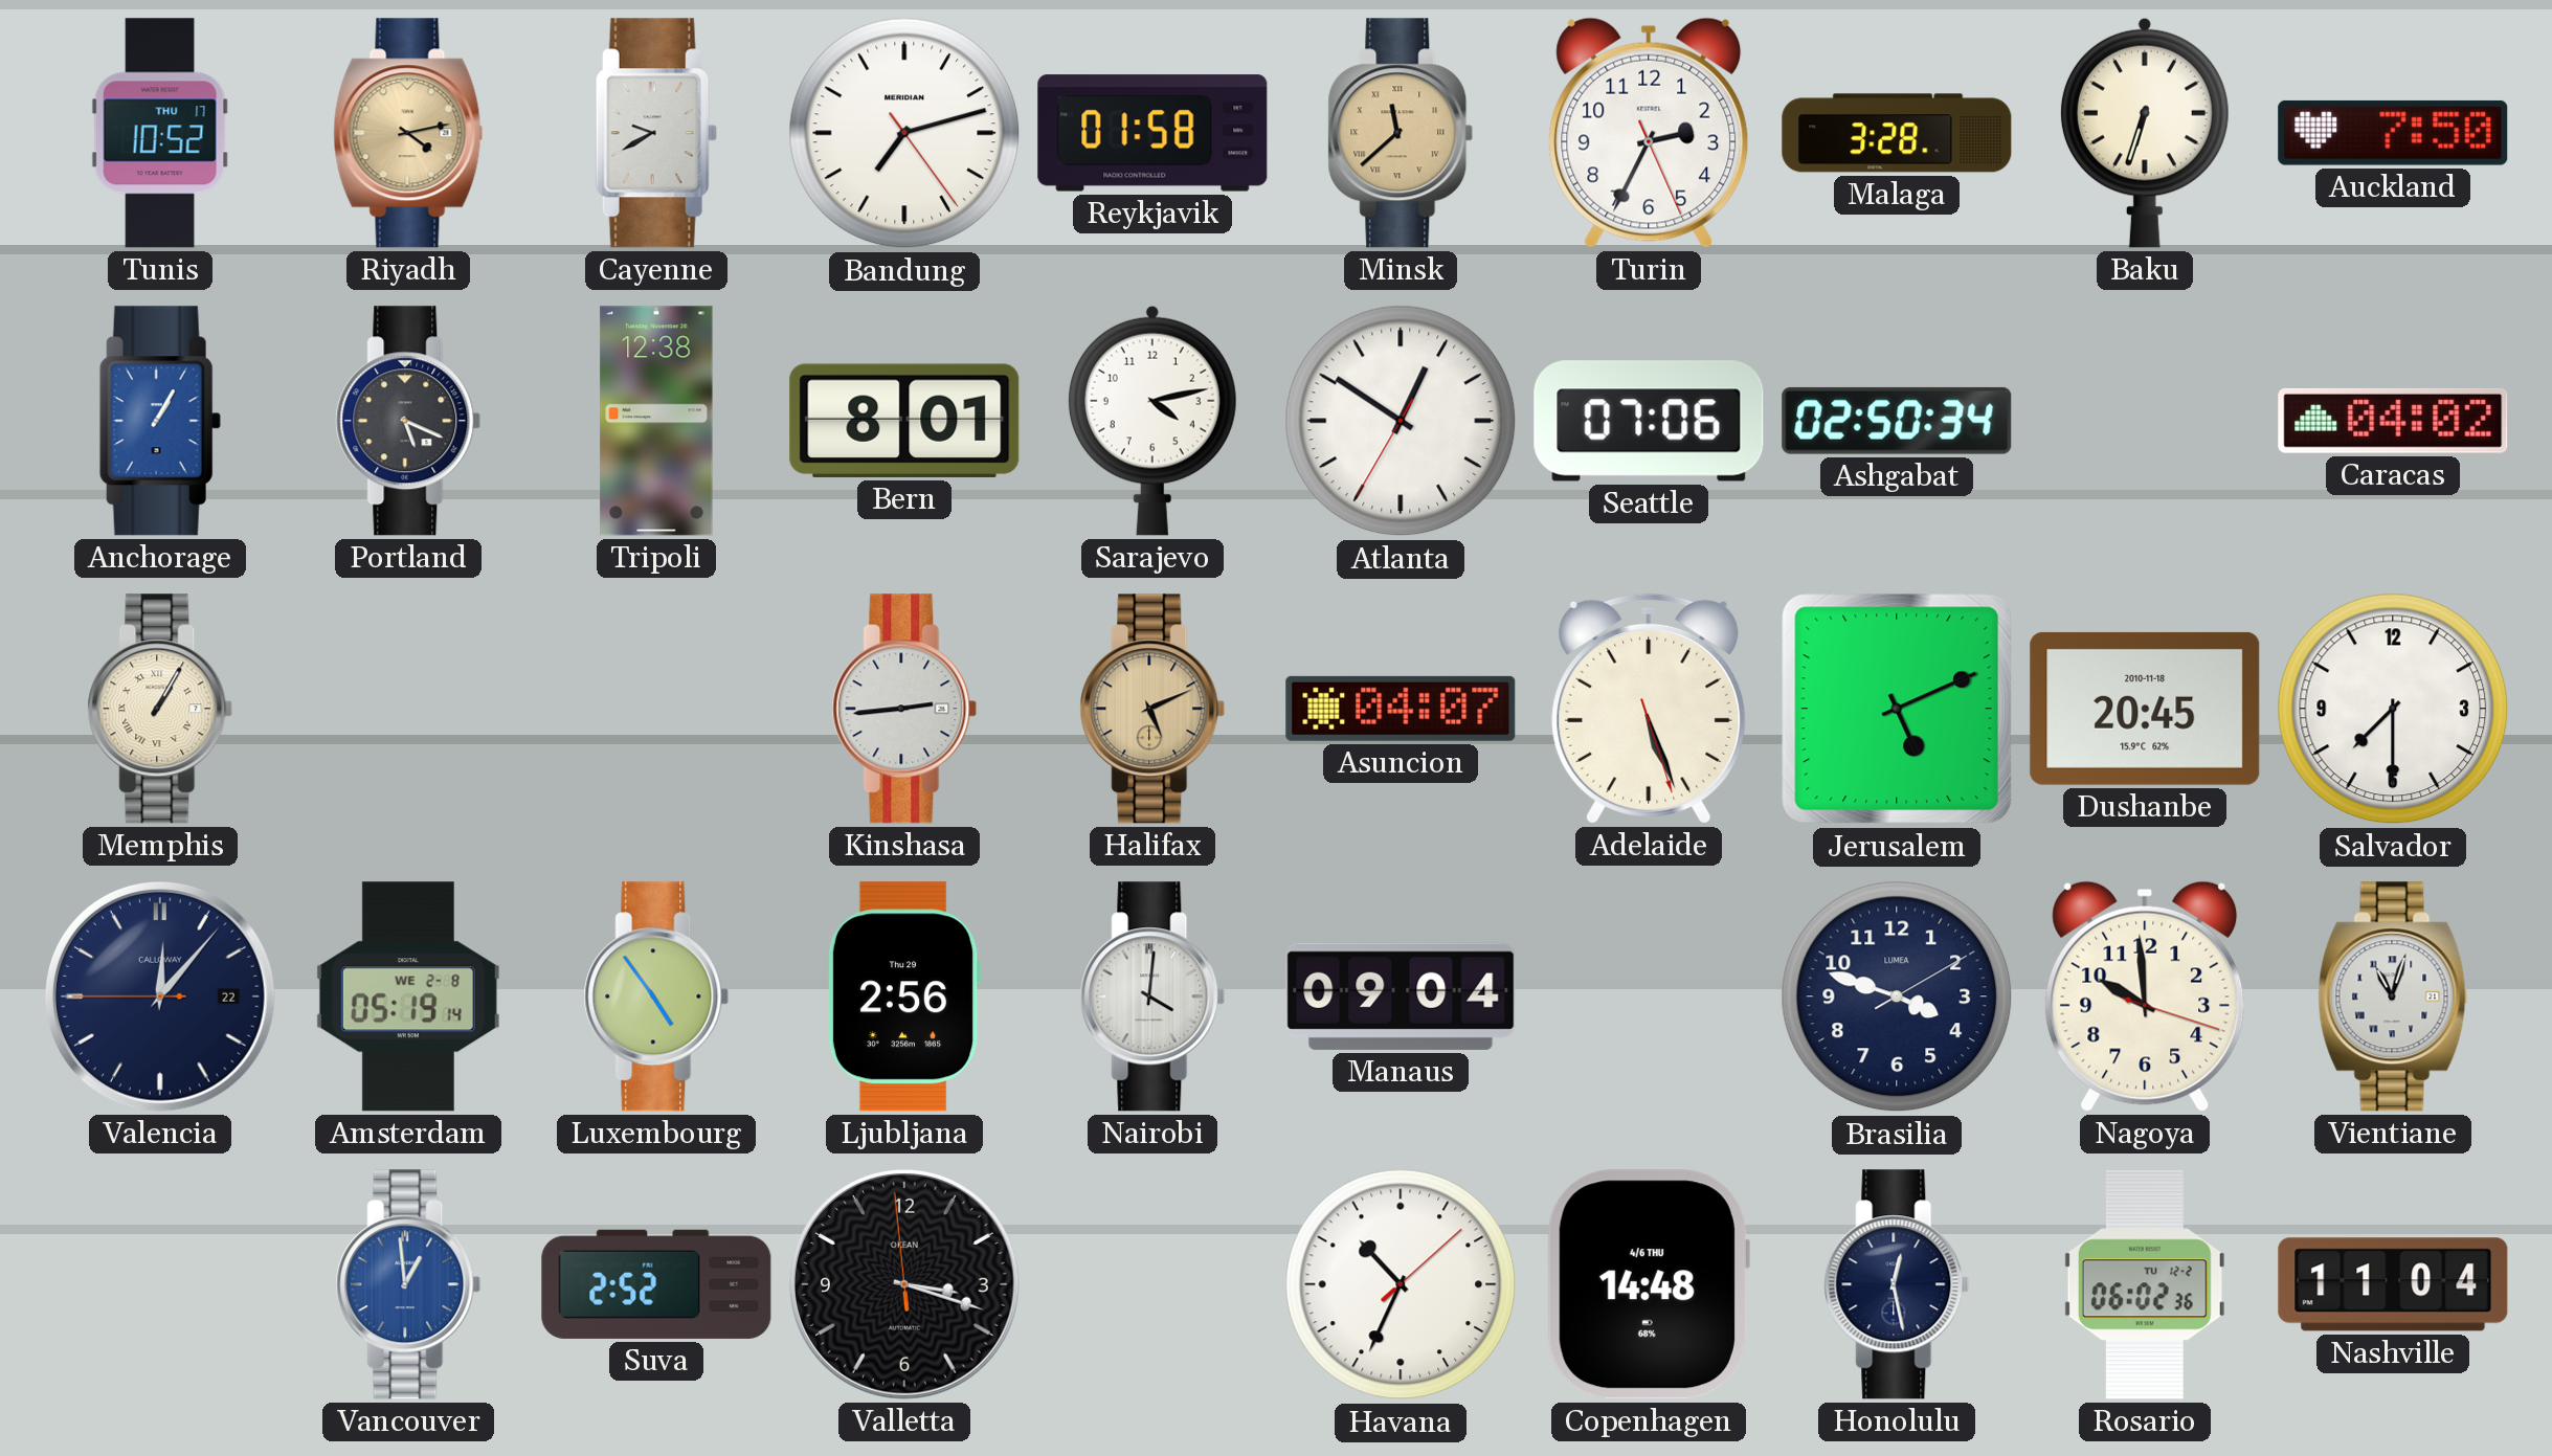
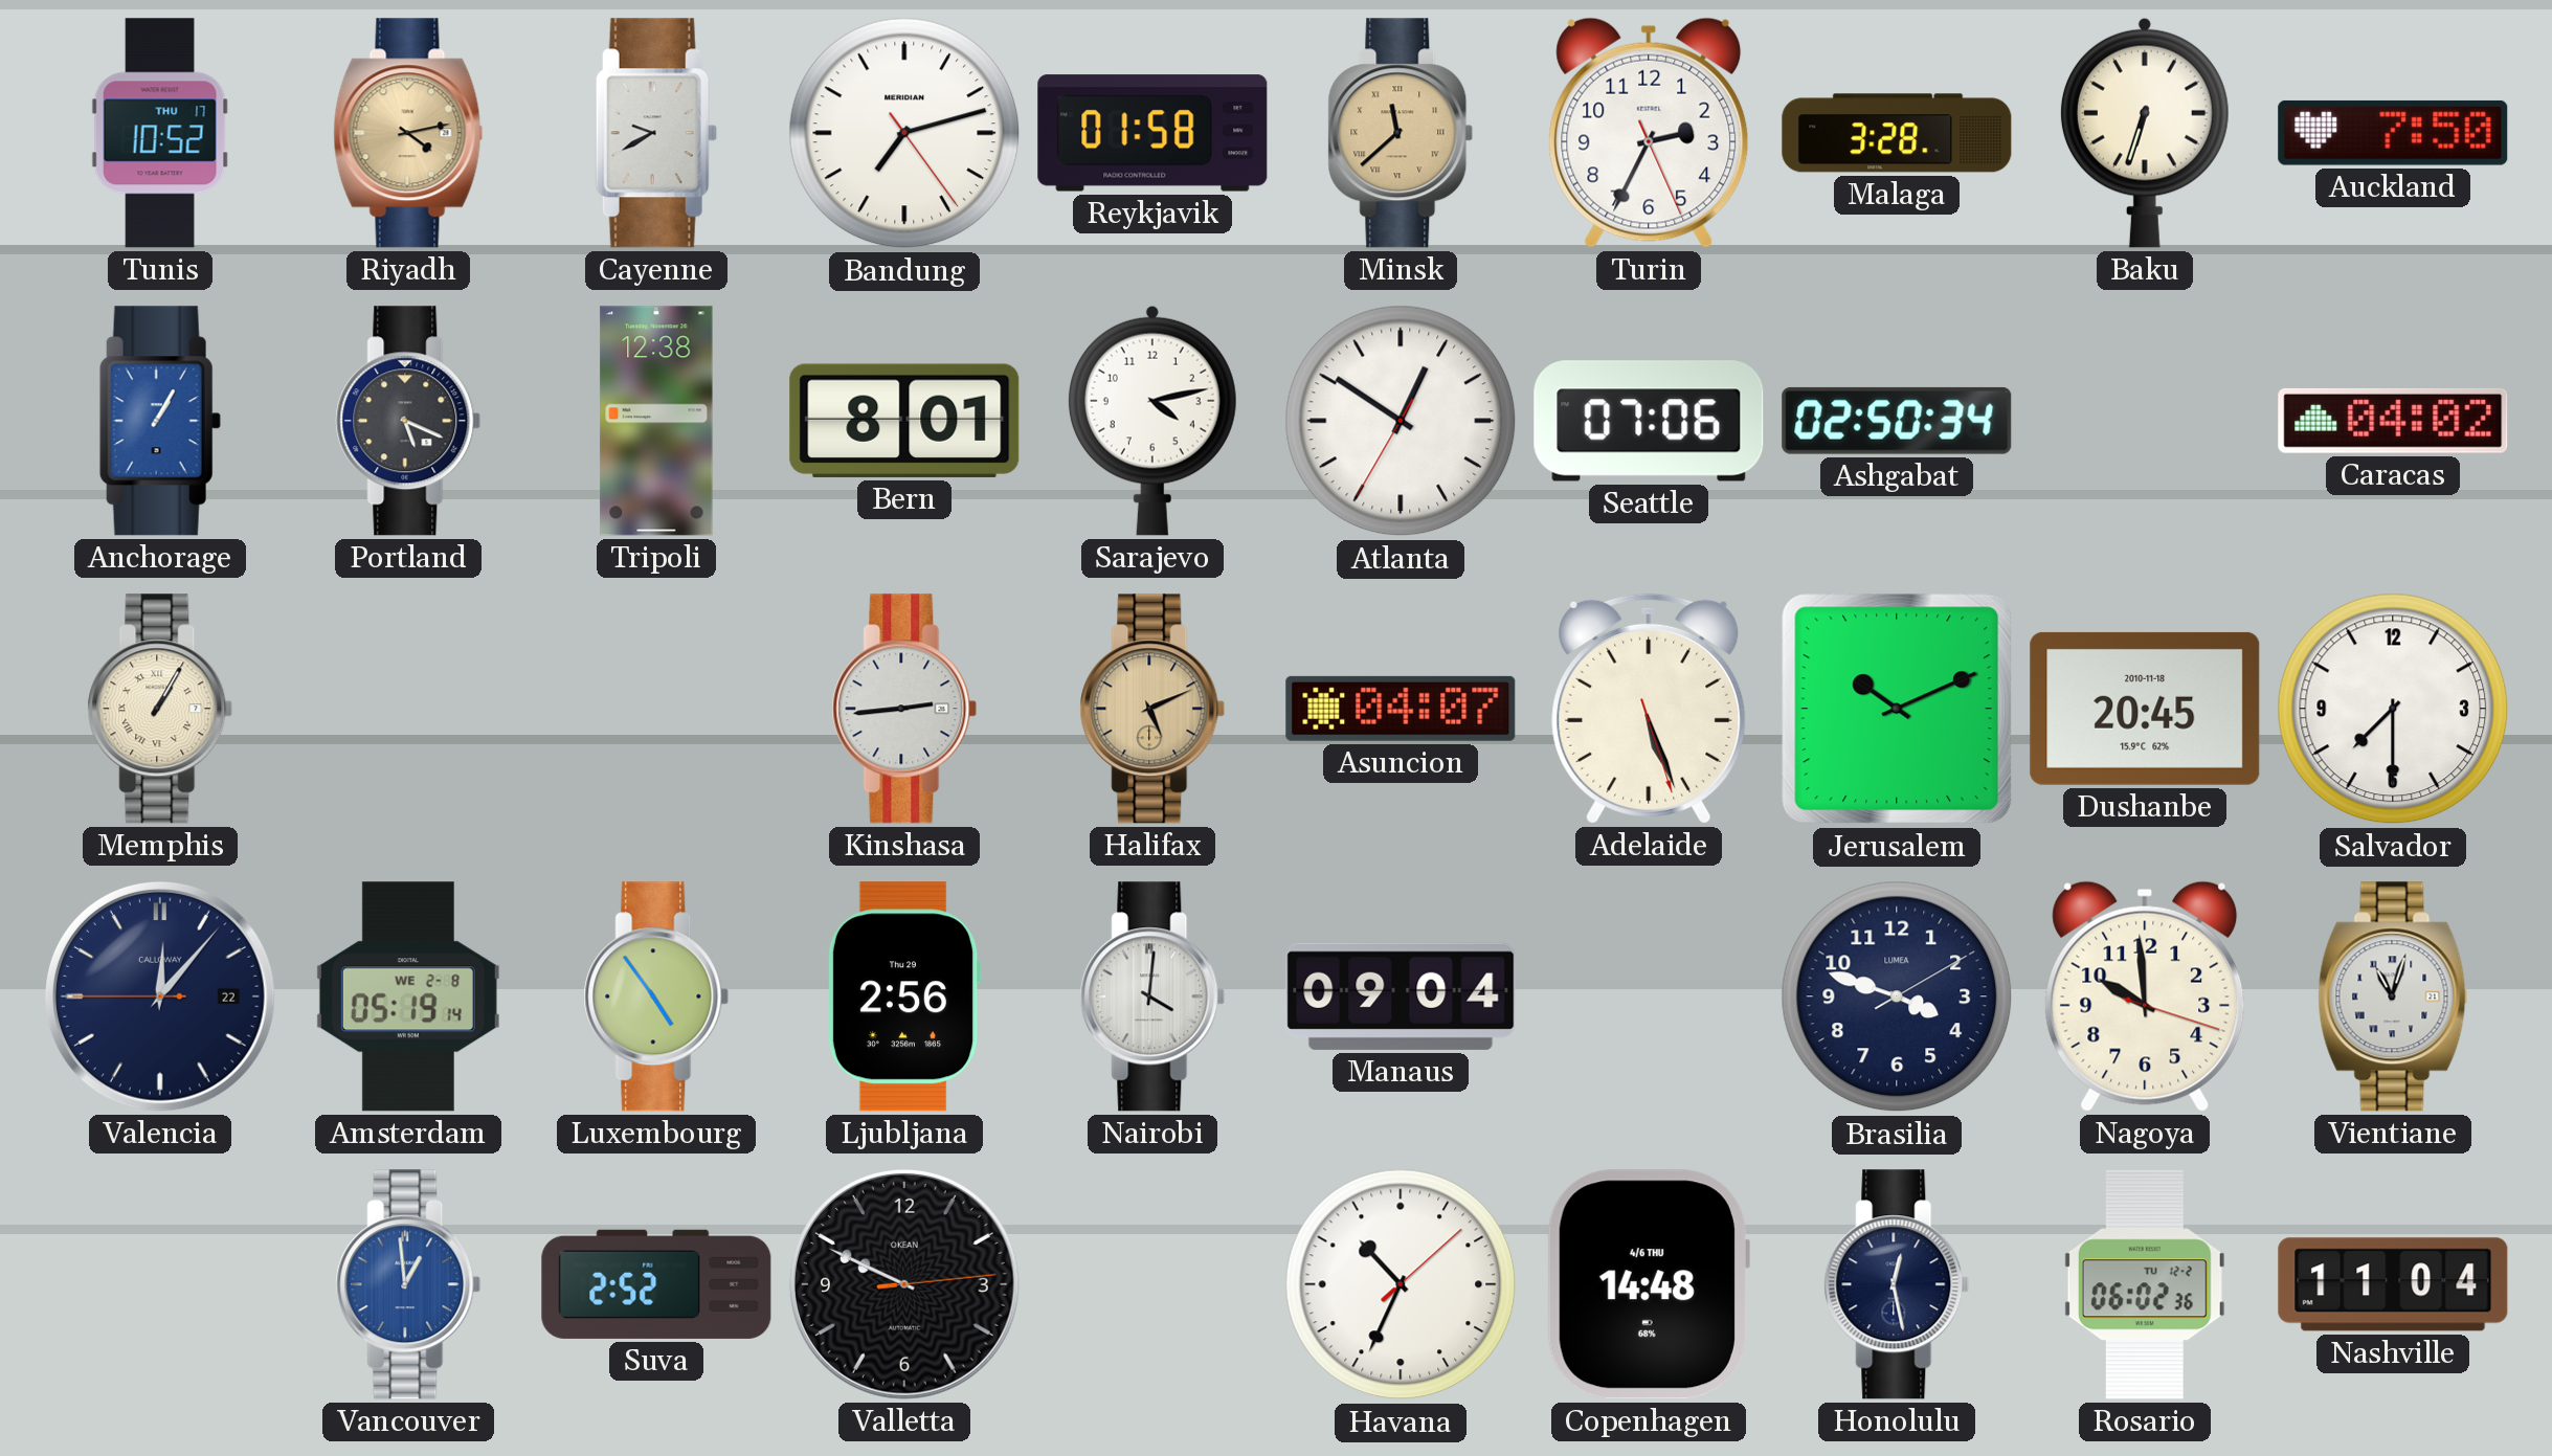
Jerusalem: 5:11 -> 10:11 (1897, 709)
Valletta: 3:17 -> 9:49 (904, 1284)
